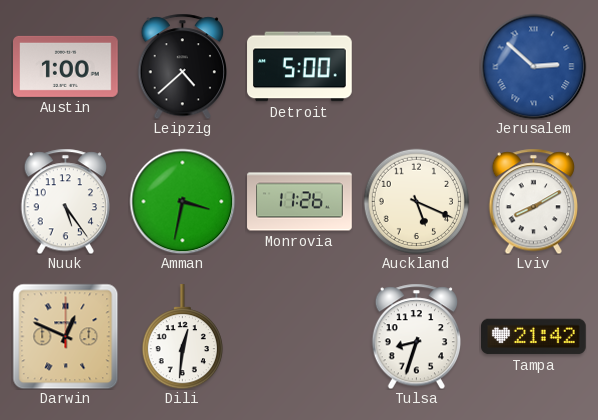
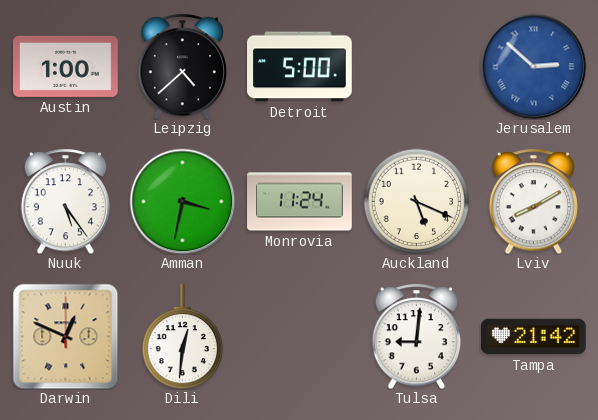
Monrovia: 11:26 -> 11:24 (300, 202)
Tulsa: 8:33 -> 9:01 (416, 336)
